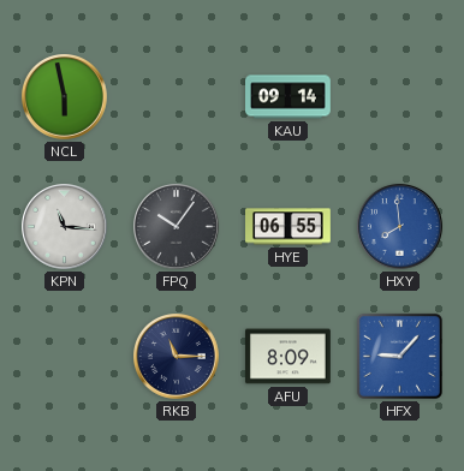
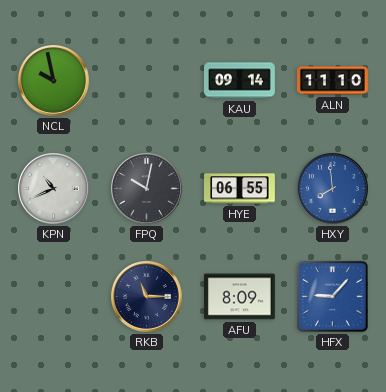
NCL: 5:58 -> 9:58 (54, 81)
ALN: none -> 11:10 (333, 81)
KPN: 11:16 -> 10:41 (54, 189)
FPQ: 10:06 -> 10:02 (147, 189)
